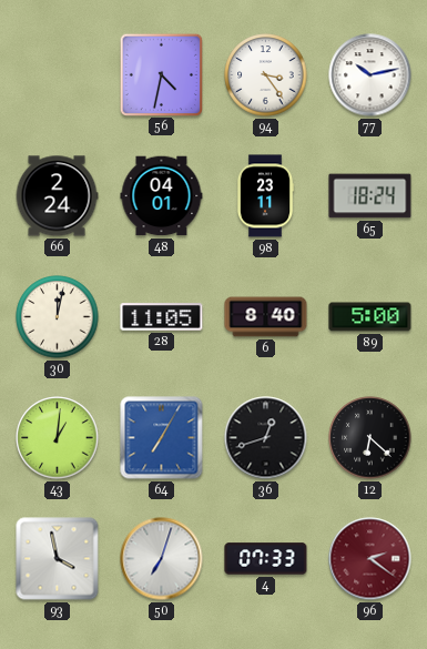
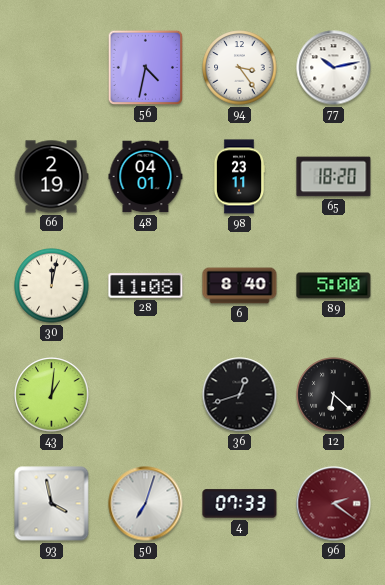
66: 2:24 -> 2:19 (51, 177)
65: 18:24 -> 18:20 (334, 177)
28: 11:05 -> 11:08 (146, 286)
64: 7:05 -> none (162, 438)
